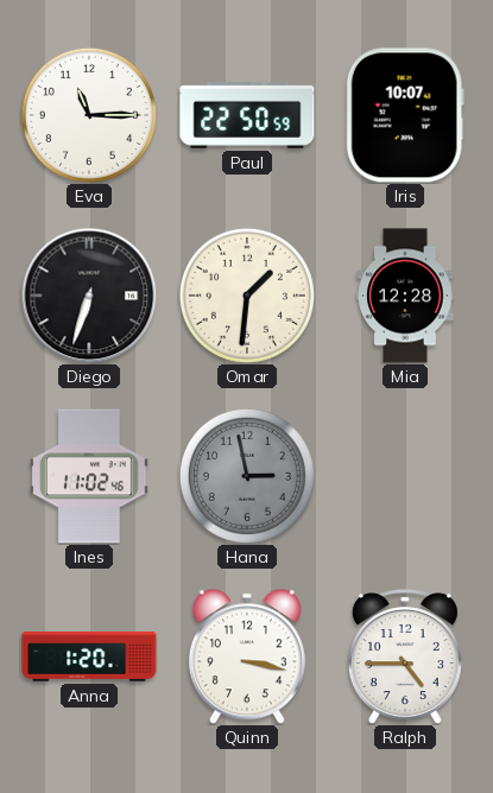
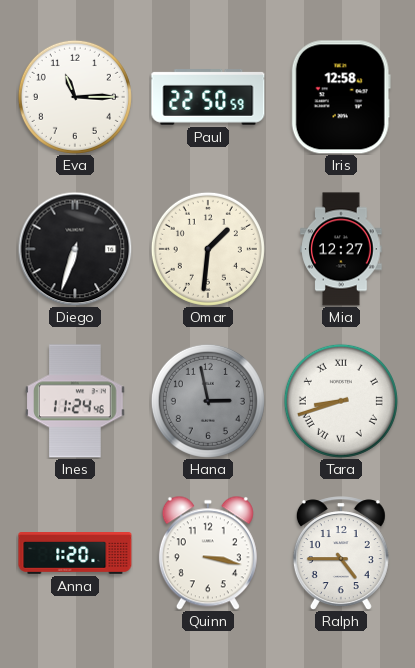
Iris: 10:07 -> 12:58 (341, 97)
Mia: 12:28 -> 12:27 (341, 249)
Ines: 11:02 -> 11:24 (76, 401)
Tara: none -> 8:42 (341, 401)
